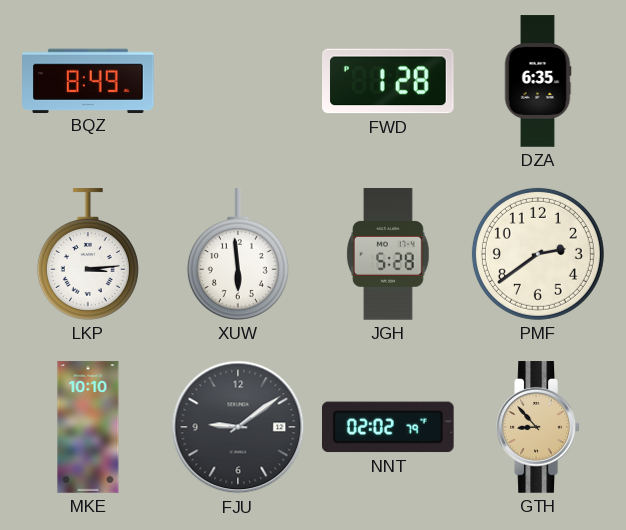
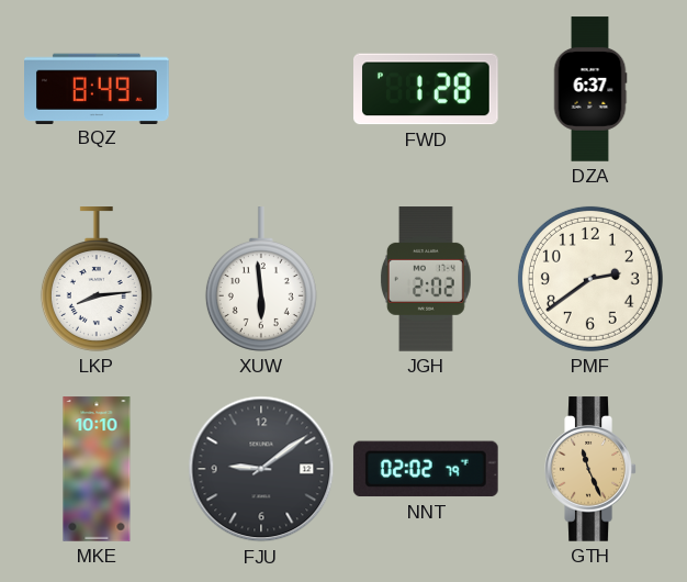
DZA: 6:35 -> 6:37 (590, 89)
LKP: 3:14 -> 8:14 (97, 279)
JGH: 5:28 -> 2:02 (426, 279)
GTH: 8:53 -> 11:26 (590, 469)
